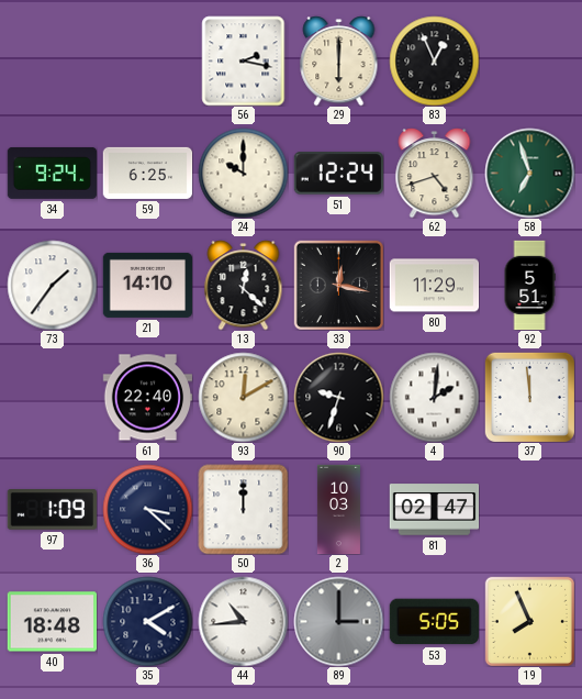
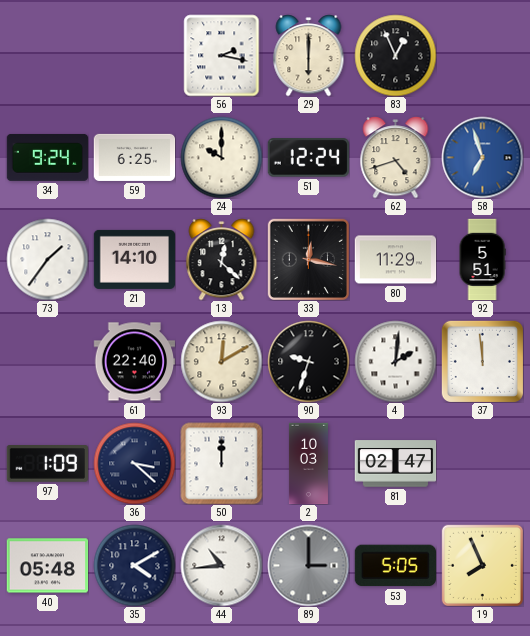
58 dial: green -> blue (482, 157)
40: 18:48 -> 05:48 (47, 566)
